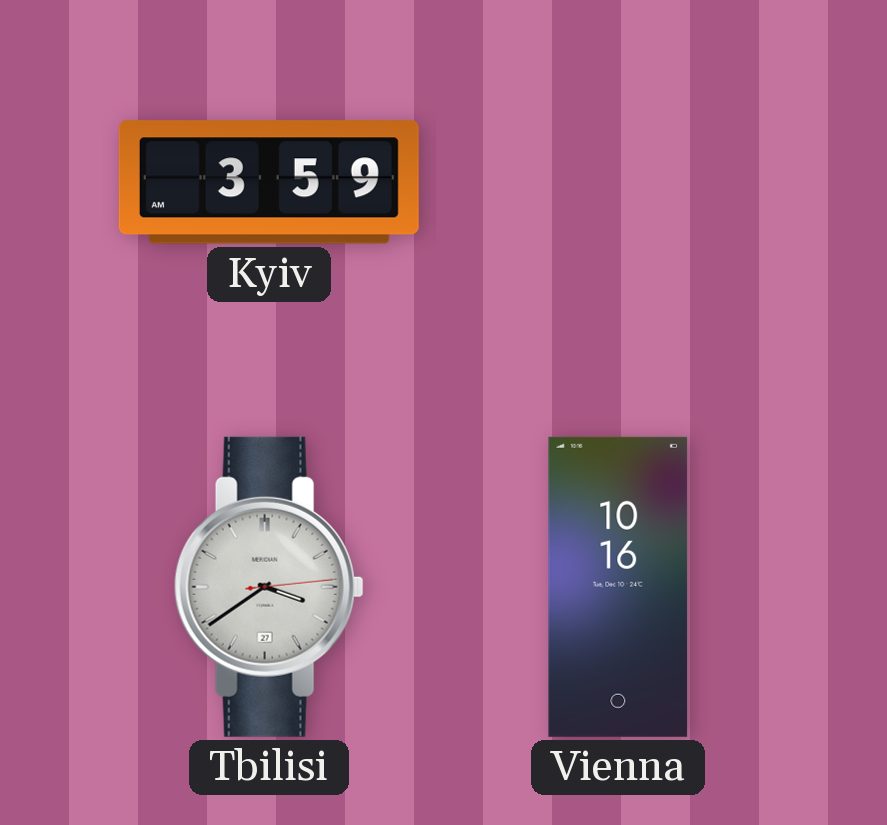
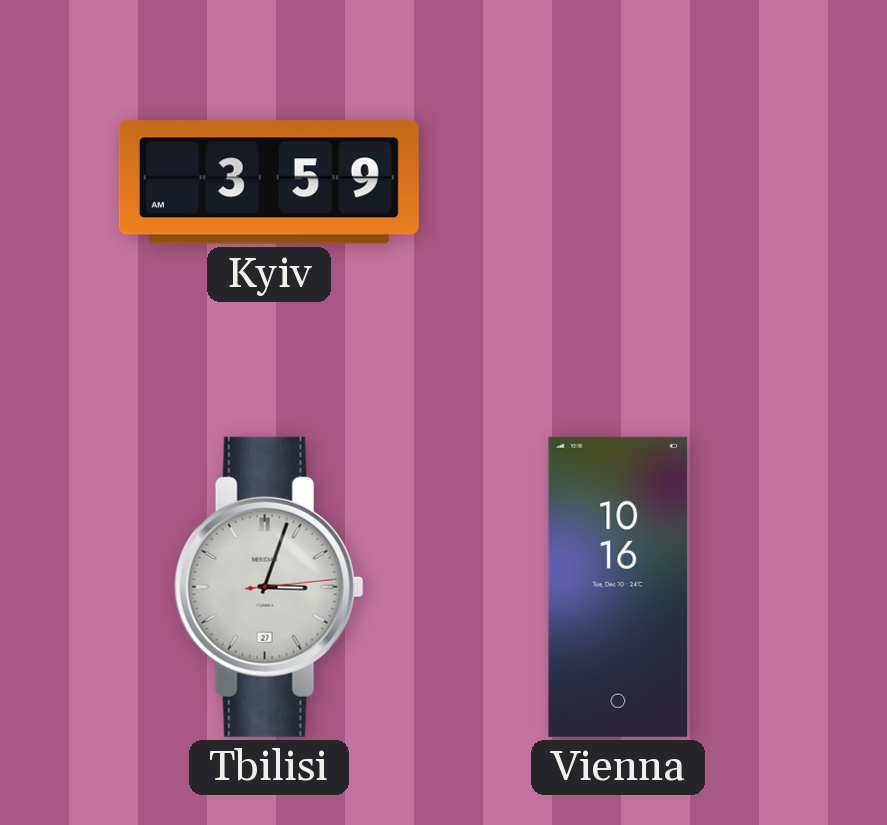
Tbilisi: 3:39 -> 3:03 (269, 587)
